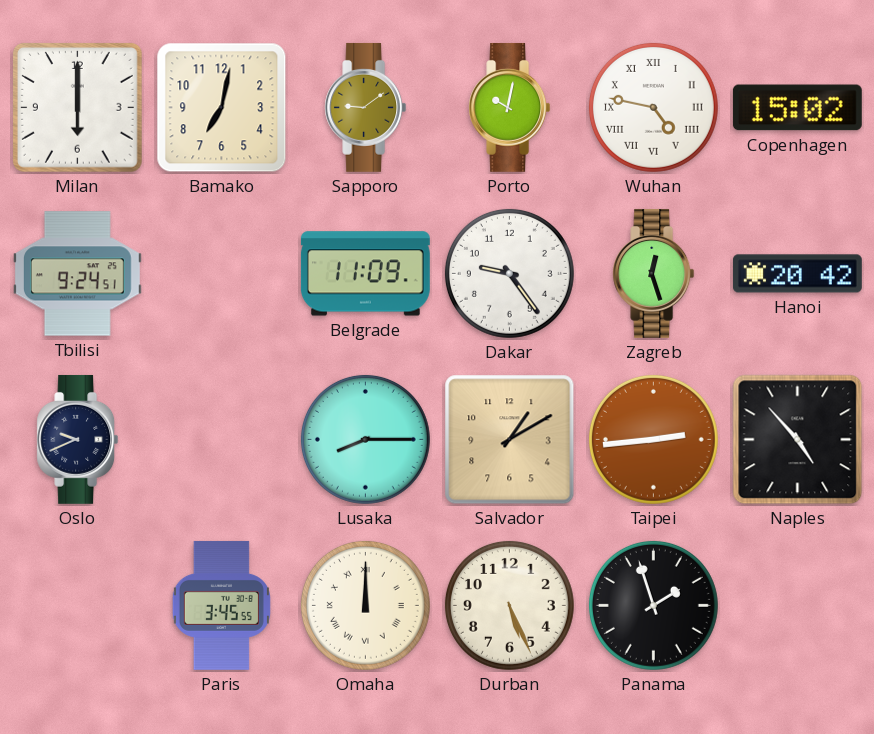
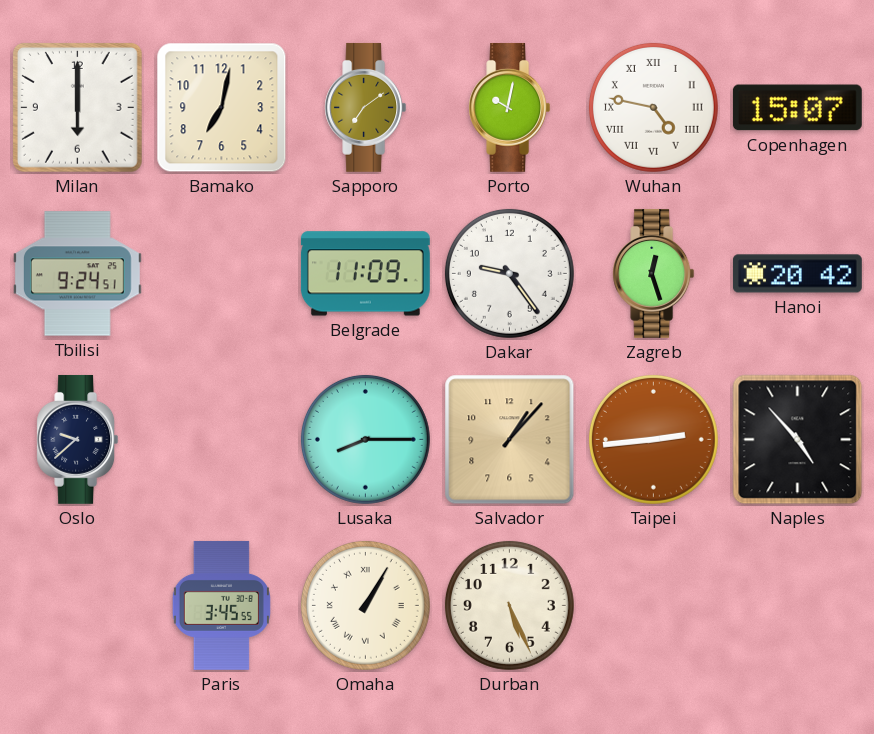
Sapporo: 9:09 -> 7:09 (366, 107)
Copenhagen: 15:02 -> 15:07 (797, 108)
Oslo: 9:41 -> 9:38 (78, 439)
Salvador: 1:10 -> 1:07 (510, 440)
Omaha: 12:00 -> 1:05 (365, 605)
Panama: 1:57 -> none (653, 605)
